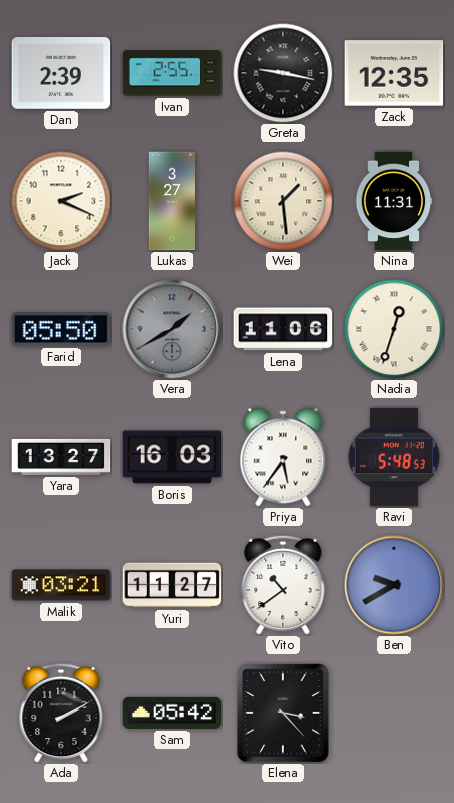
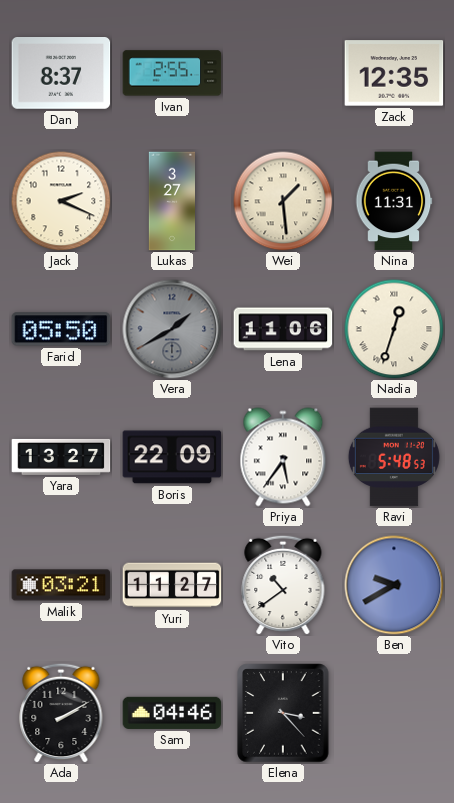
Dan: 2:39 -> 8:37 (61, 74)
Greta: 9:17 -> none (283, 73)
Boris: 16:03 -> 22:09 (172, 457)
Sam: 05:42 -> 04:46 (172, 713)
